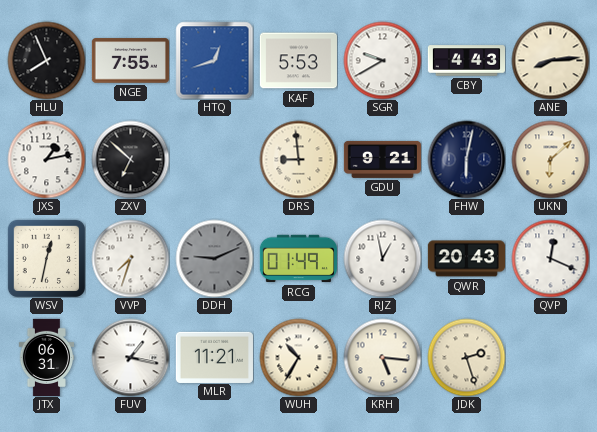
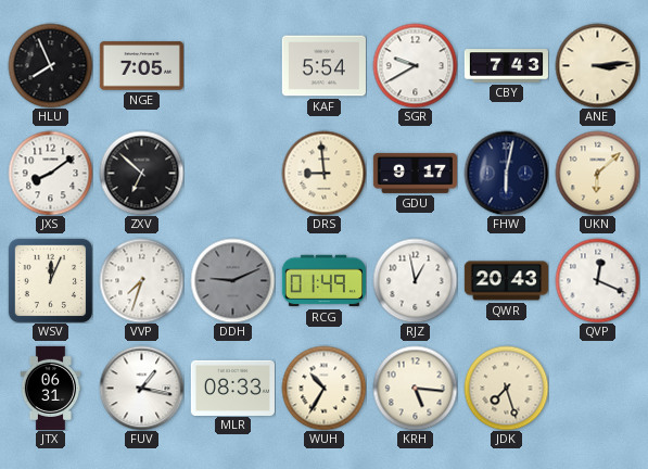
NGE: 7:55 -> 7:05 (141, 66)
HTQ: 12:42 -> none (214, 60)
KAF: 5:53 -> 5:54 (323, 66)
CBY: 4:43 -> 7:43 (506, 66)
ANE: 8:14 -> 3:14 (597, 65)
JXS: 1:13 -> 8:09 (50, 173)
GDU: 9:21 -> 9:17 (415, 173)
WSV: 12:32 -> 12:04 (50, 280)
MLR: 11:21 -> 08:33 (232, 388)
JDK: 2:27 -> 7:27 (506, 388)
